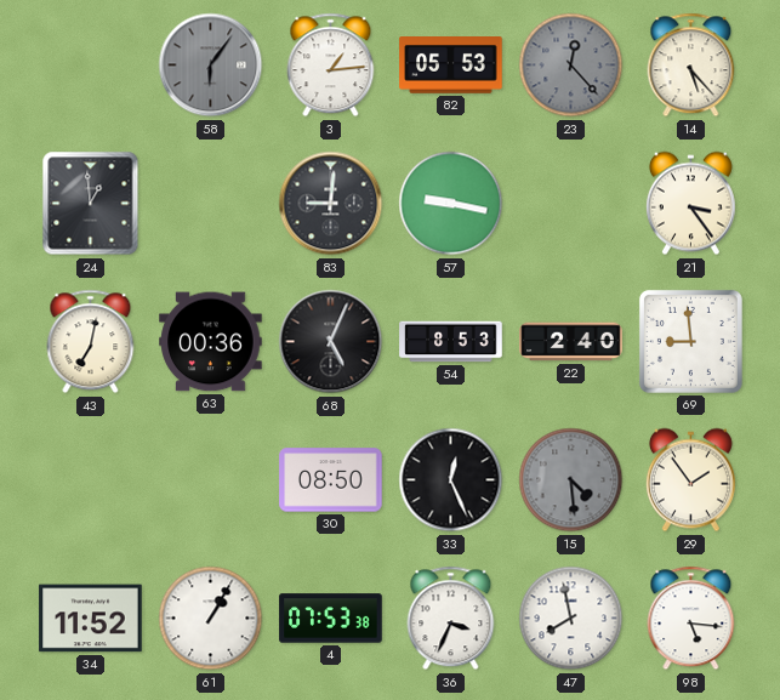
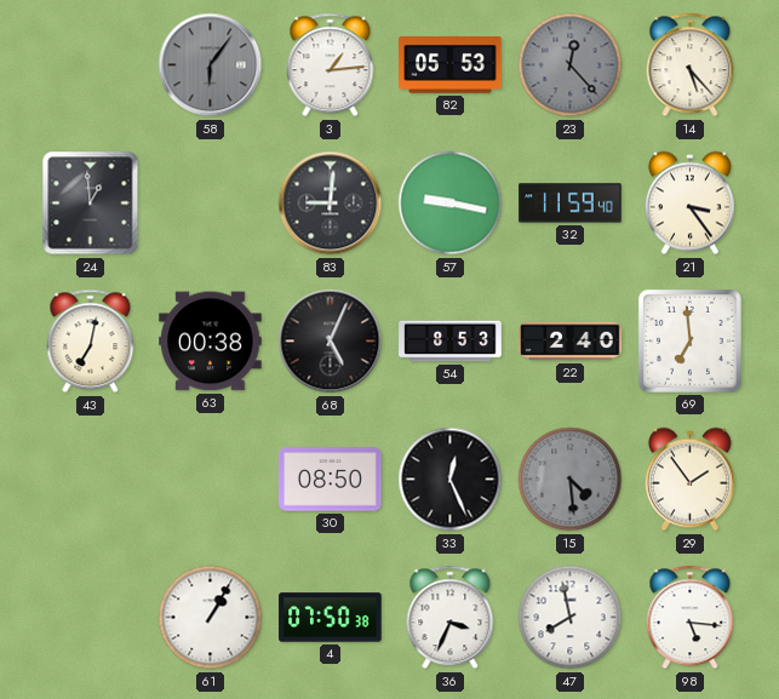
32: none -> 11:59 (571, 204)
63: 00:36 -> 00:38 (211, 342)
69: 8:59 -> 6:59 (689, 340)
34: 11:52 -> none (91, 619)
4: 07:53 -> 07:50 (331, 618)
